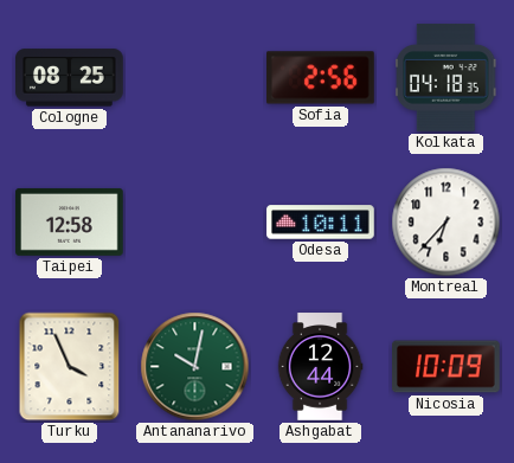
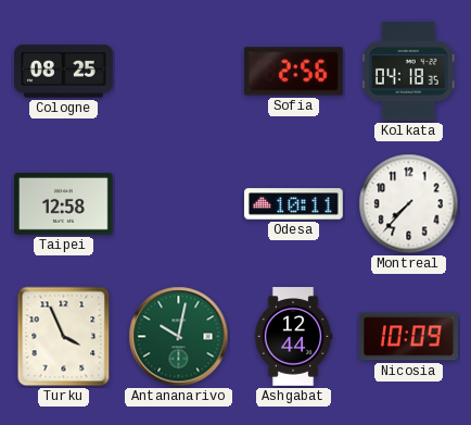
Montreal: 6:37 -> 7:37 (409, 204)
